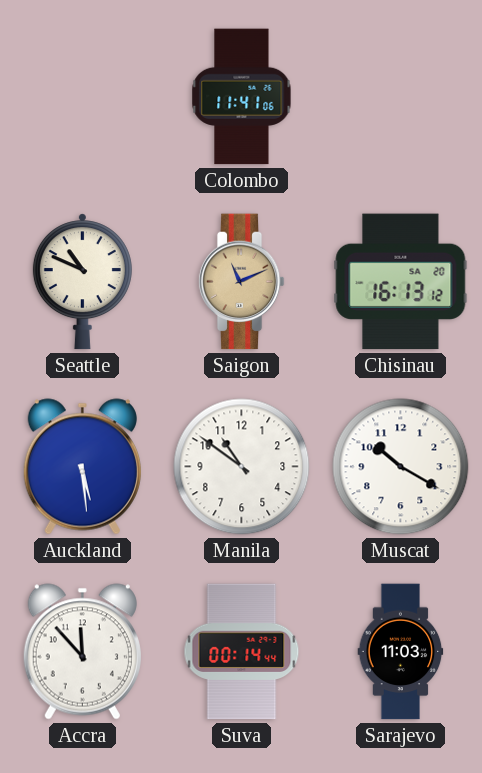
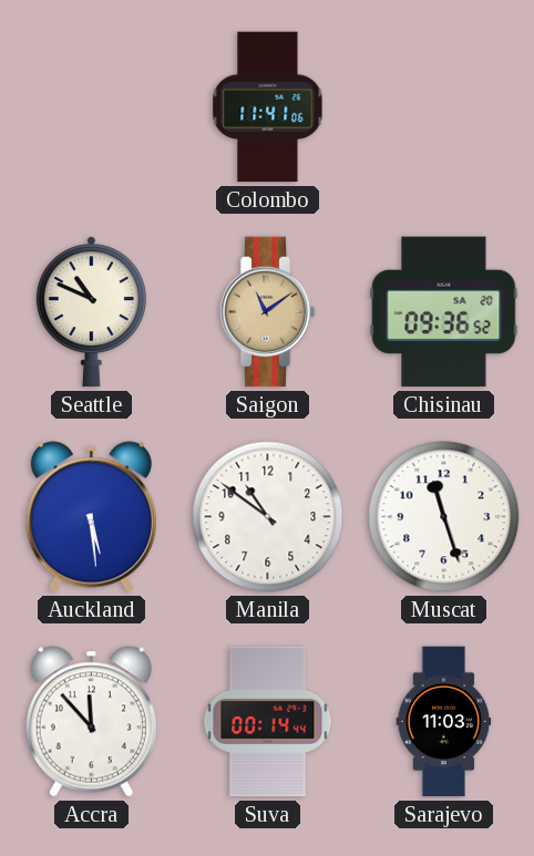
Saigon: 11:11 -> 11:09 (267, 312)
Chisinau: 16:13 -> 09:36 (444, 312)
Muscat: 10:20 -> 11:27 (444, 517)
